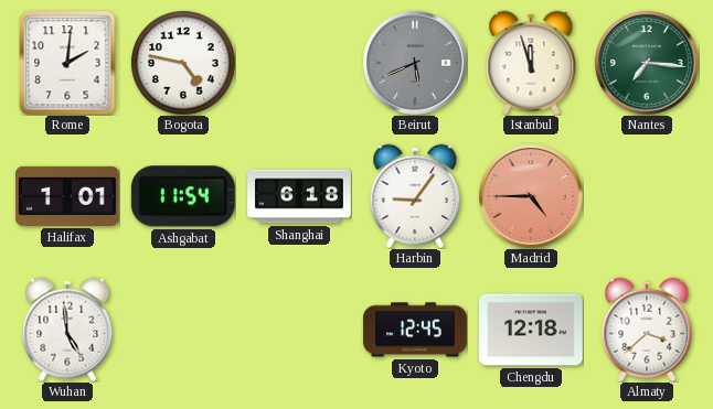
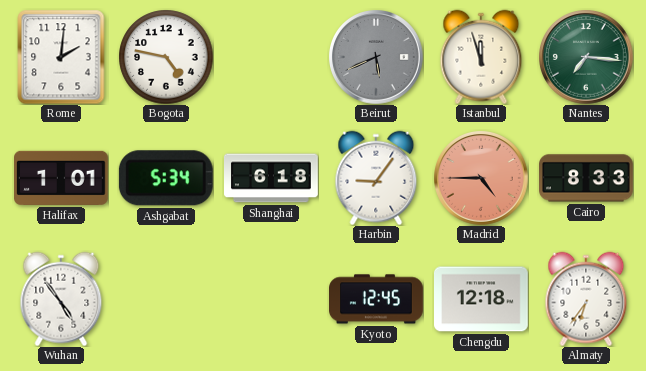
Ashgabat: 11:54 -> 5:34 (166, 178)
Cairo: none -> 8:33 (587, 178)
Wuhan: 4:59 -> 4:54 (61, 299)
Almaty: 3:38 -> 6:36 (586, 299)
